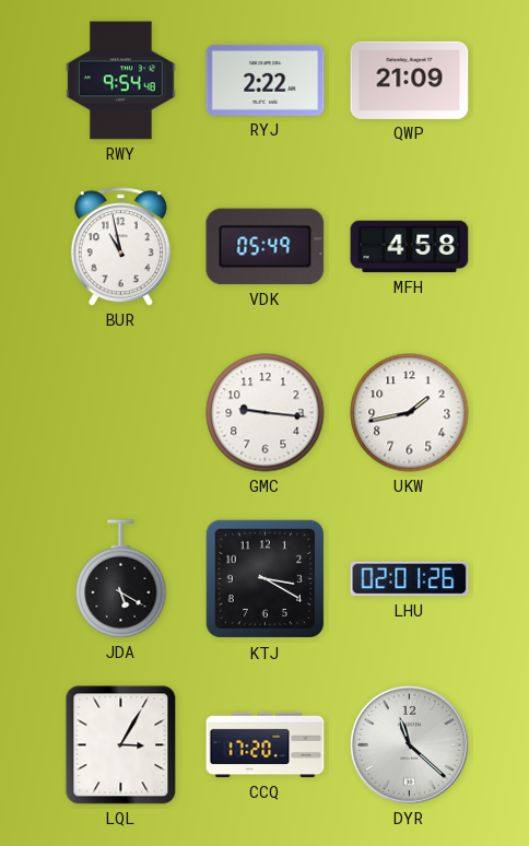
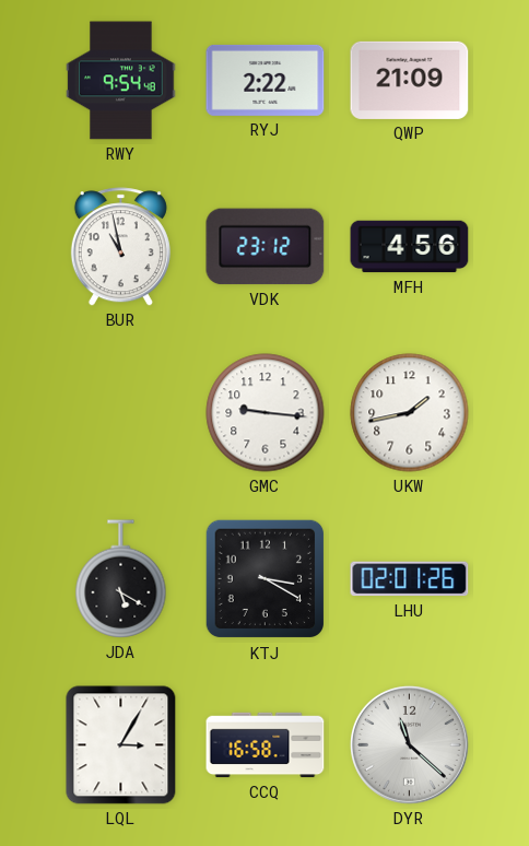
VDK: 05:49 -> 23:12 (266, 247)
MFH: 4:58 -> 4:56 (410, 247)
CCQ: 17:20 -> 16:58 (266, 745)
